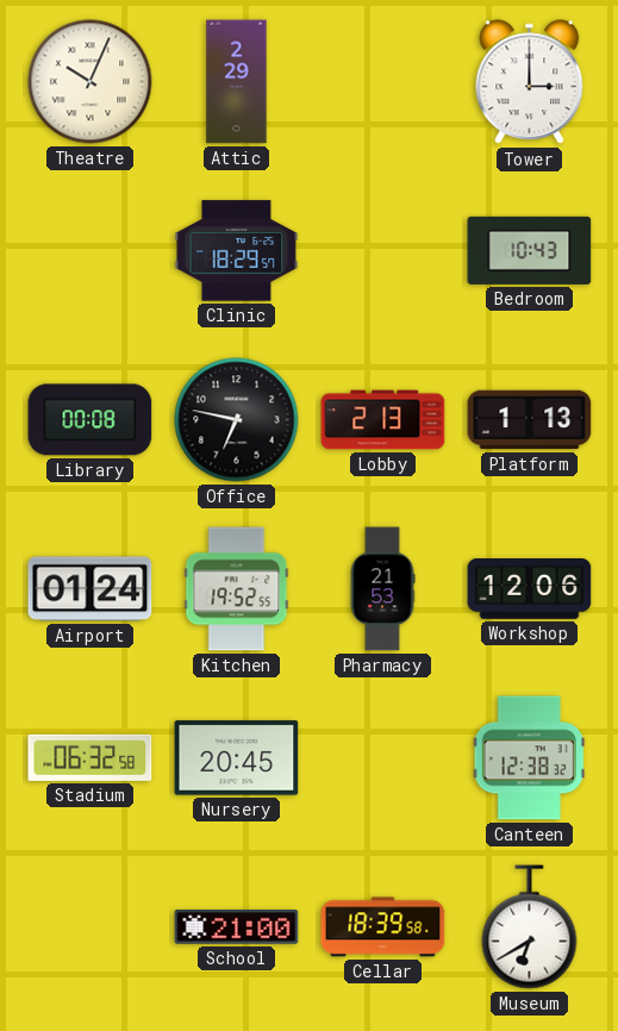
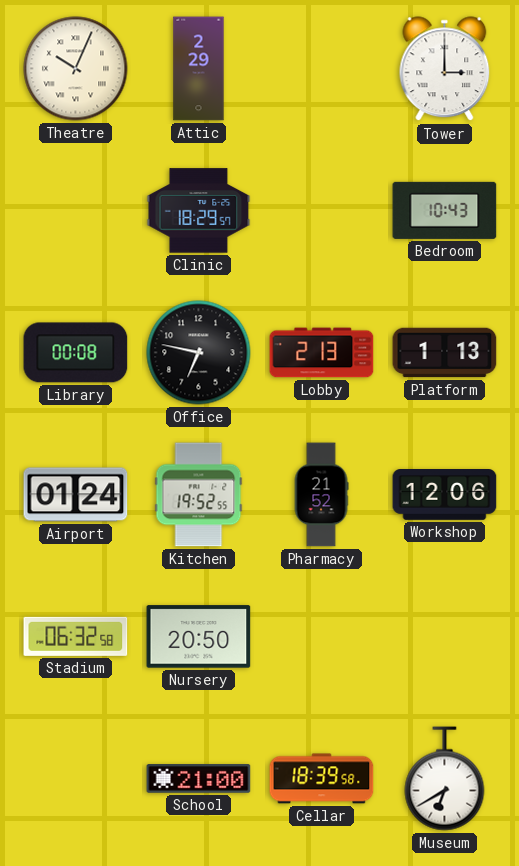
Pharmacy: 21:53 -> 21:52 (321, 495)
Nursery: 20:45 -> 20:50 (199, 637)
Canteen: 12:38 -> none (529, 758)
